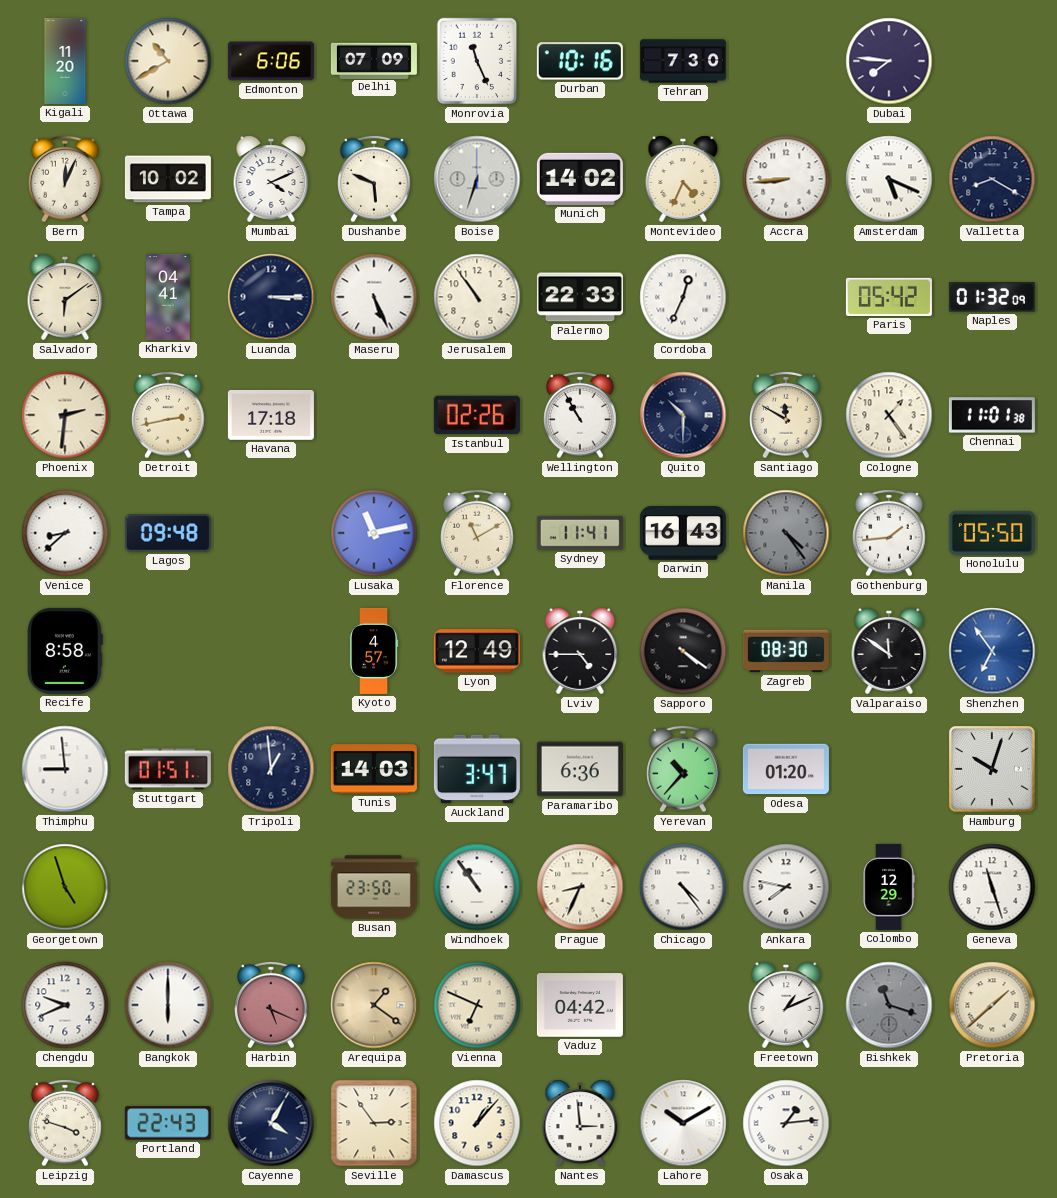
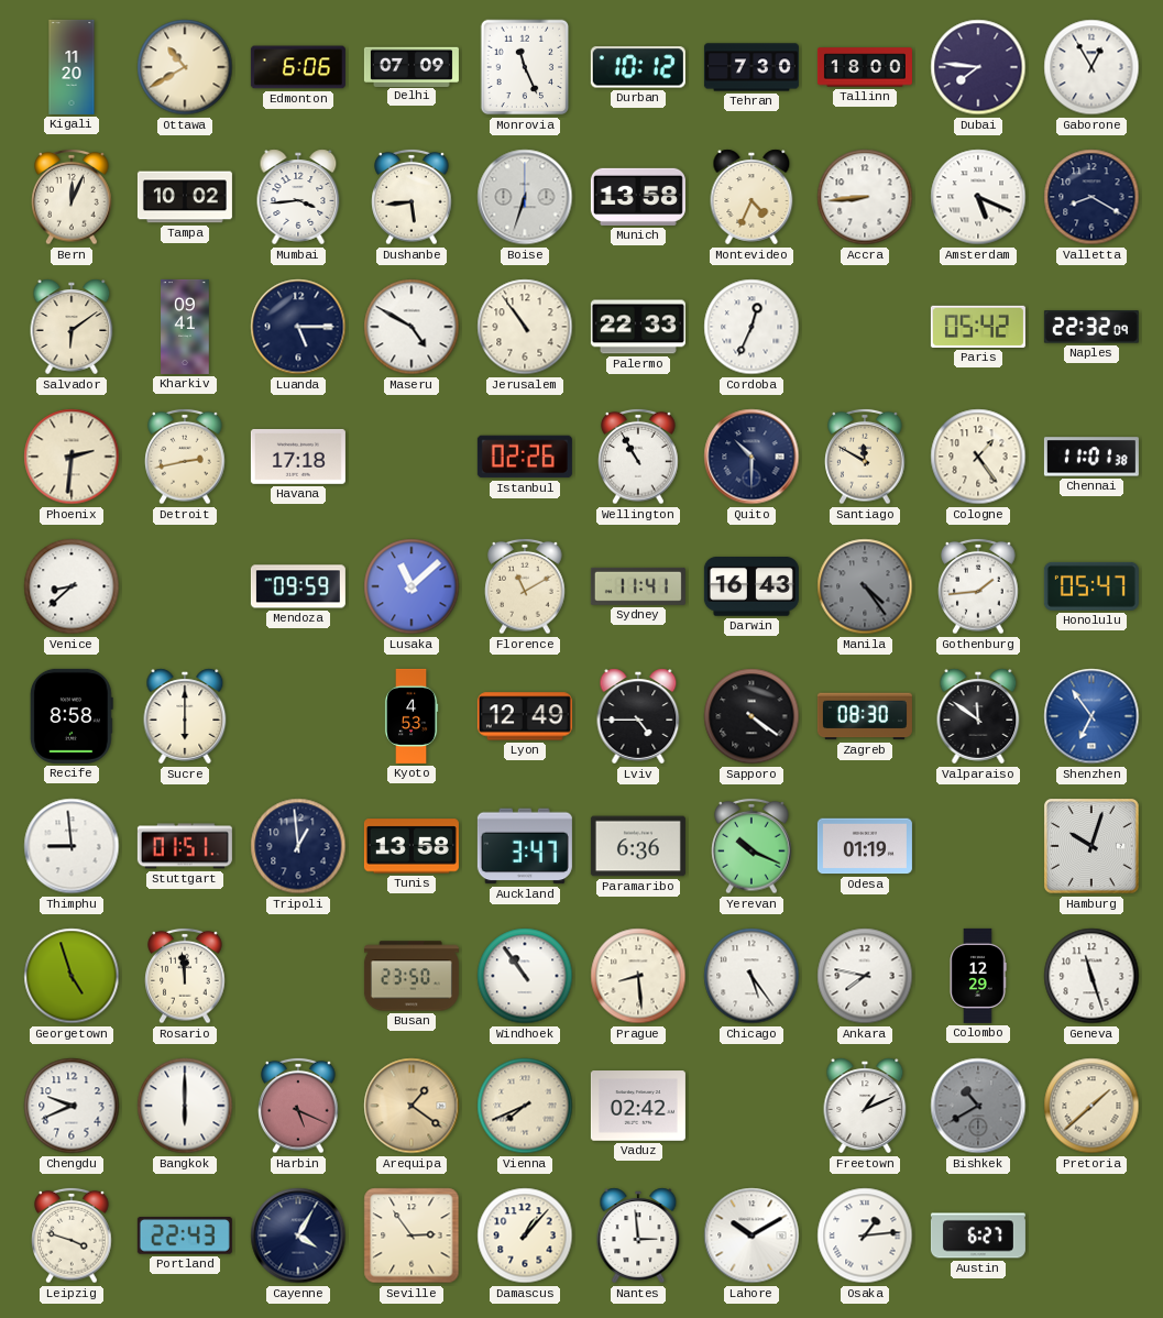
Durban: 10:16 -> 10:12 (638, 67)
Tallinn: none -> 18:00 (865, 67)
Gaborone: none -> 12:55 (1091, 67)
Mumbai: 4:11 -> 3:44 (298, 197)
Dushanbe: 5:49 -> 5:44 (412, 197)
Munich: 14:02 -> 13:58 (638, 197)
Kharkiv: 04:41 -> 09:41 (185, 327)
Luanda: 3:15 -> 5:15 (298, 327)
Maseru: 5:26 -> 4:50 (412, 327)
Naples: 01:32 -> 22:32 (1091, 327)
Lagos: 09:48 -> none (168, 533)
Mendoza: none -> 09:59 (298, 586)
Lusaka: 11:13 -> 11:08 (412, 586)
Honolulu: 05:50 -> 05:47 (1091, 586)
Sucre: none -> 6:00 (185, 716)
Kyoto: 4:57 -> 4:53 (412, 716)
Tunis: 14:03 -> 13:58 (412, 846)
Yerevan: 10:37 -> 10:19 (751, 846)
Odesa: 01:20 -> 01:19 (865, 846)
Rosario: none -> 11:59 (185, 976)
Prague: 8:34 -> 8:29 (638, 976)
Chicago: 4:24 -> 5:24 (751, 976)
Vienna: 6:49 -> 7:41 (525, 1106)
Vaduz: 04:42 -> 02:42 (638, 1106)
Bishkek: 11:18 -> 10:40 (978, 1106)
Austin: none -> 6:27 (978, 1235)
